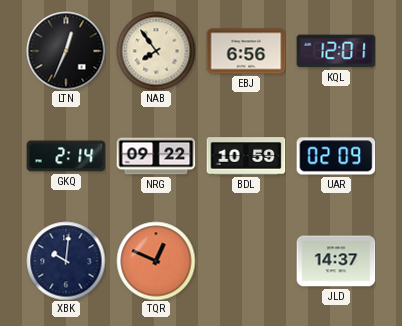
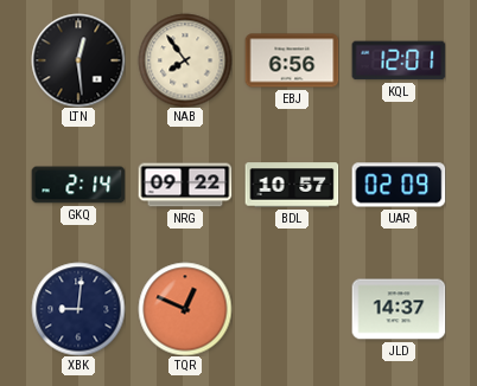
LTN: 12:34 -> 12:29 (78, 60)
BDL: 10:59 -> 10:57 (292, 185)
XBK: 10:01 -> 9:01 (78, 309)
